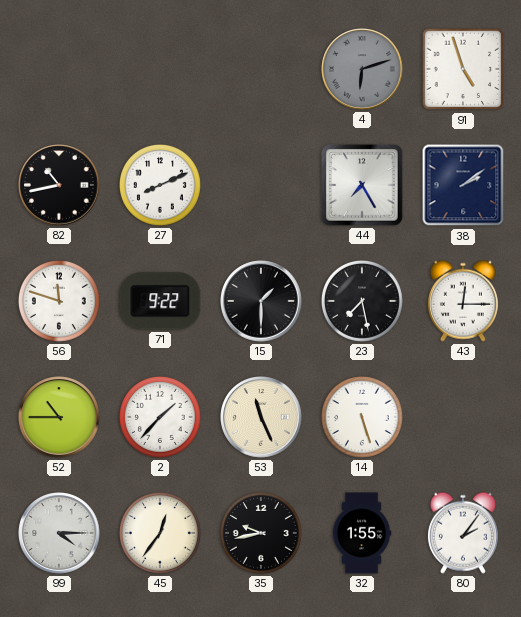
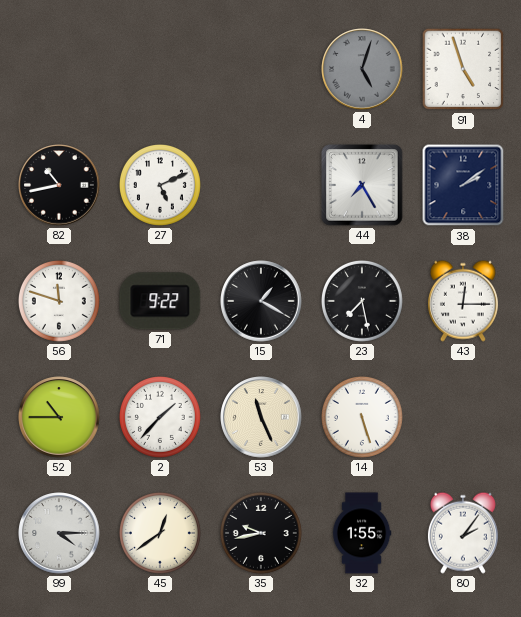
4: 6:12 -> 5:03 (362, 69)
27: 8:11 -> 5:11 (160, 185)
15: 1:30 -> 1:20 (261, 301)
45: 12:36 -> 12:39 (160, 533)
